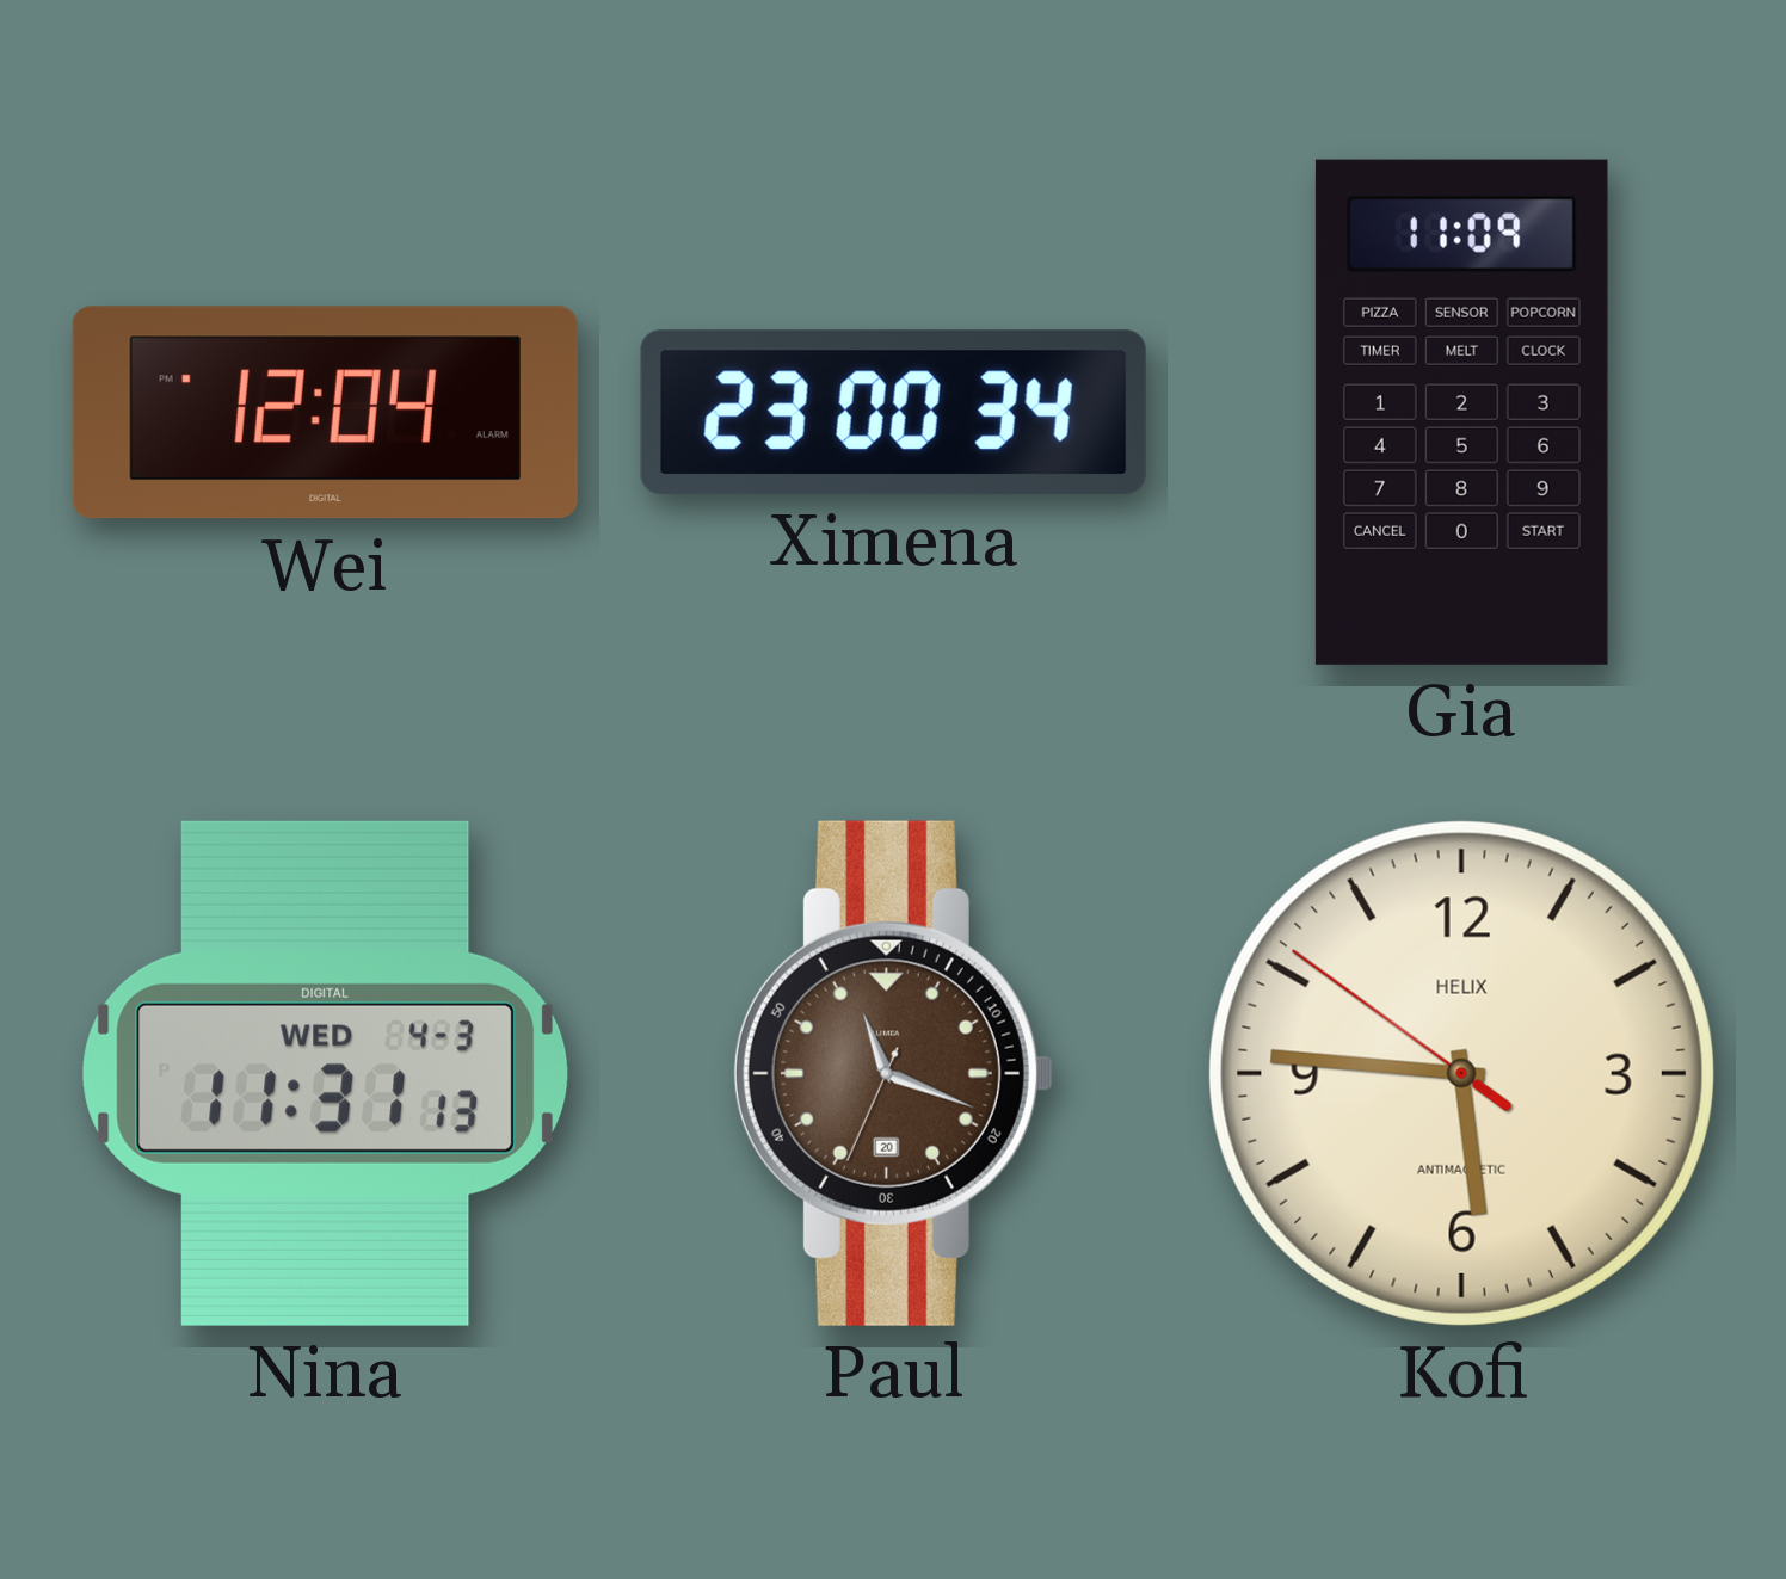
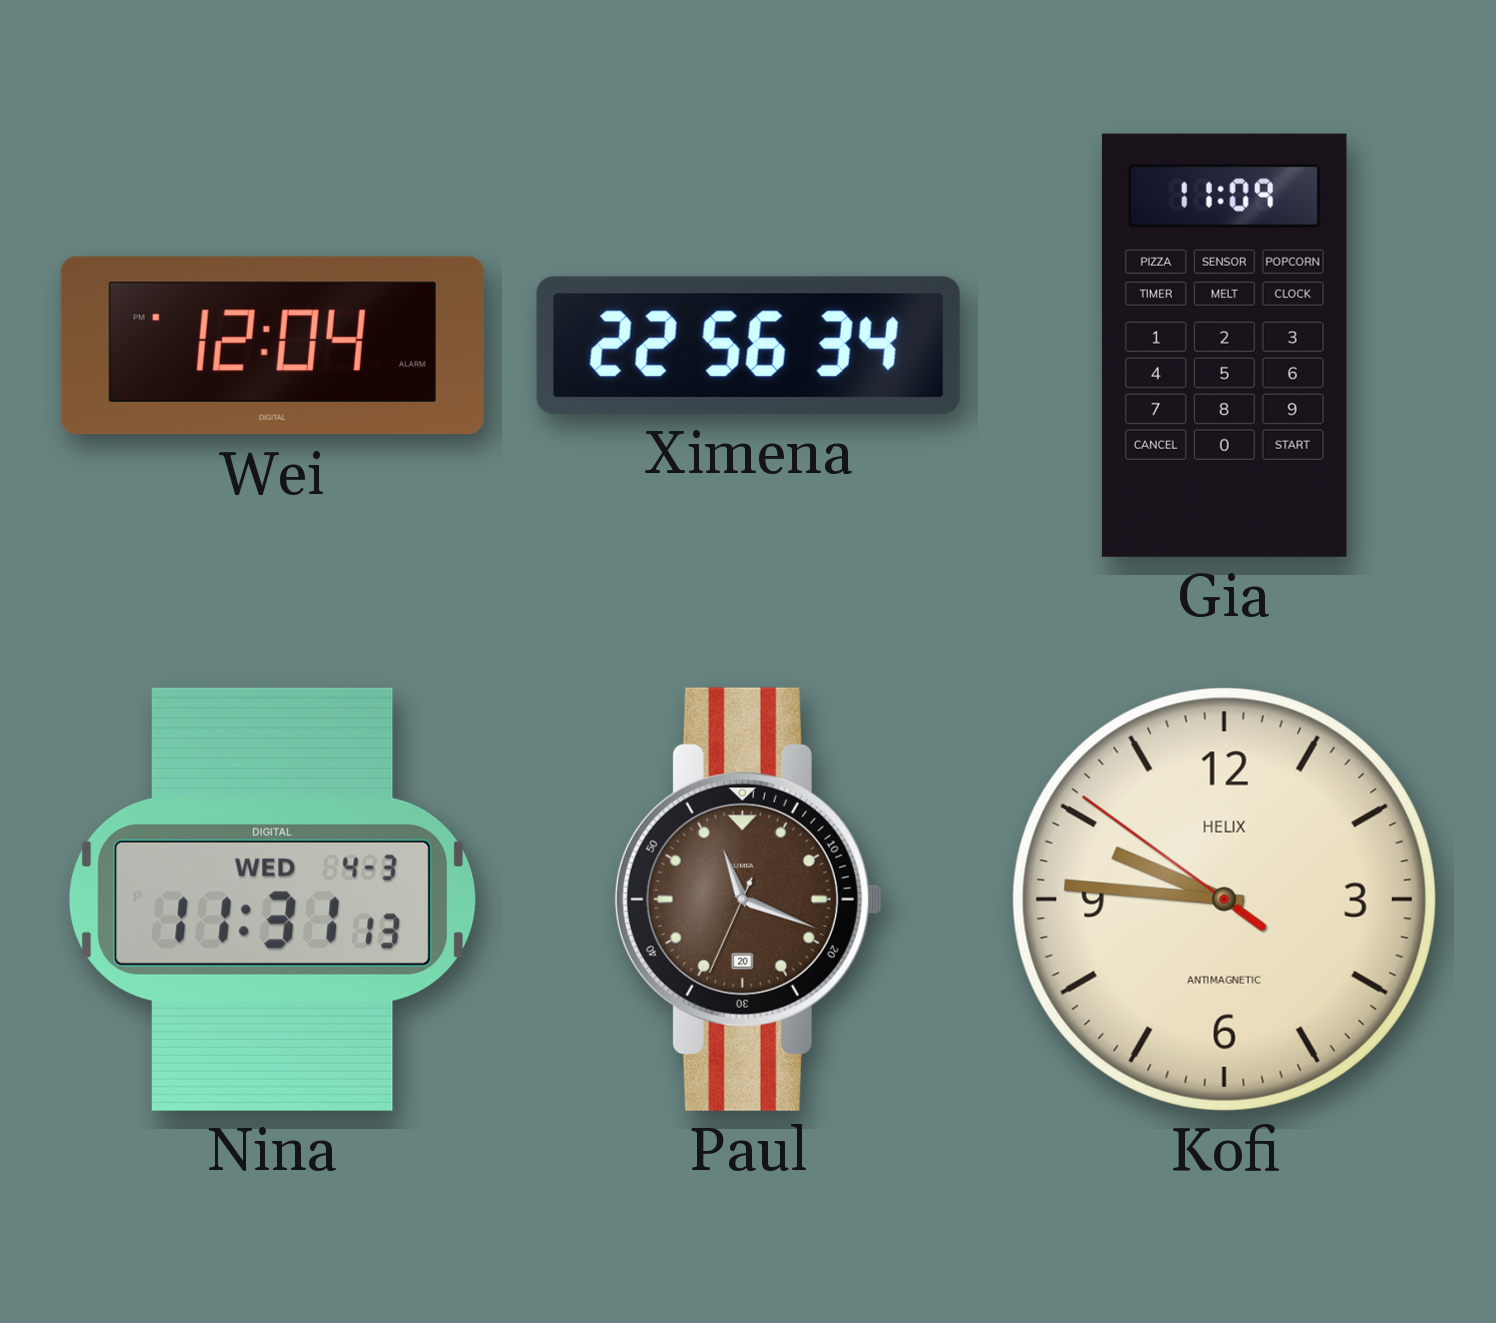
Ximena: 23:00 -> 22:56 (748, 345)
Kofi: 5:45 -> 9:45 (1224, 899)
